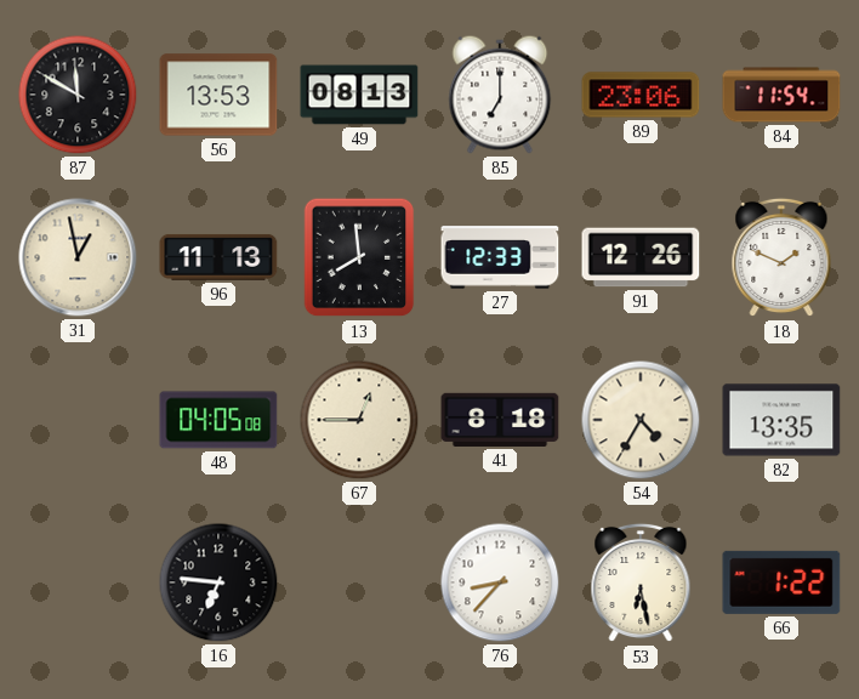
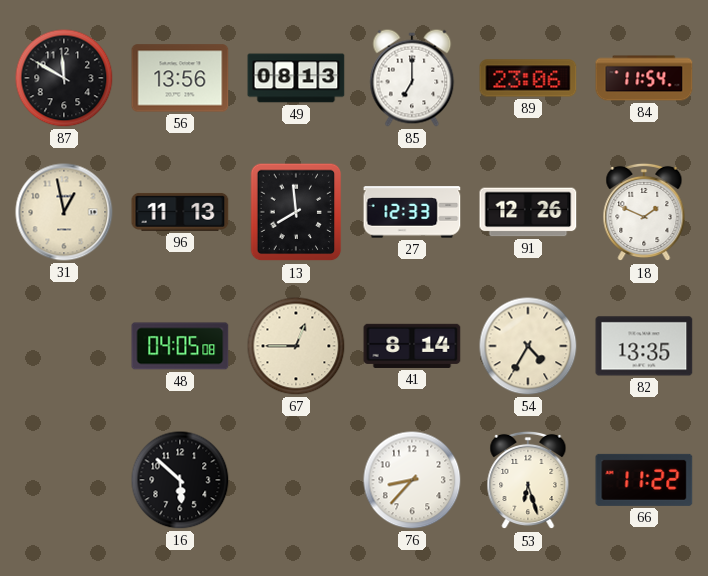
56: 13:53 -> 13:56 (180, 78)
41: 8:18 -> 8:14 (412, 346)
16: 6:46 -> 5:52 (180, 480)
53: 6:28 -> 6:27 (528, 480)
66: 1:22 -> 11:22 (644, 480)
